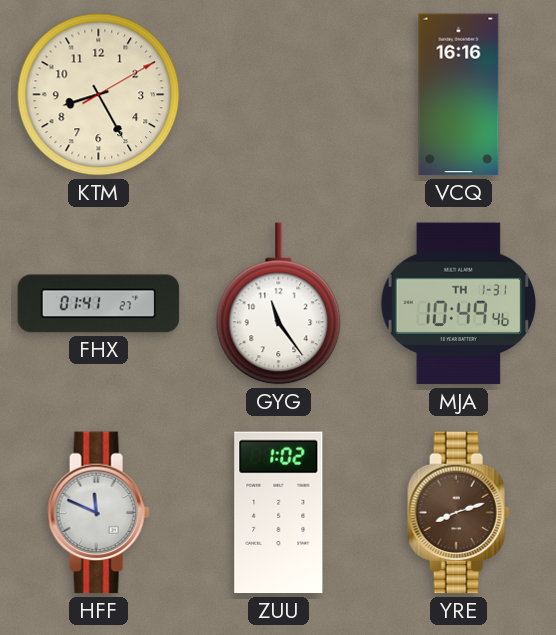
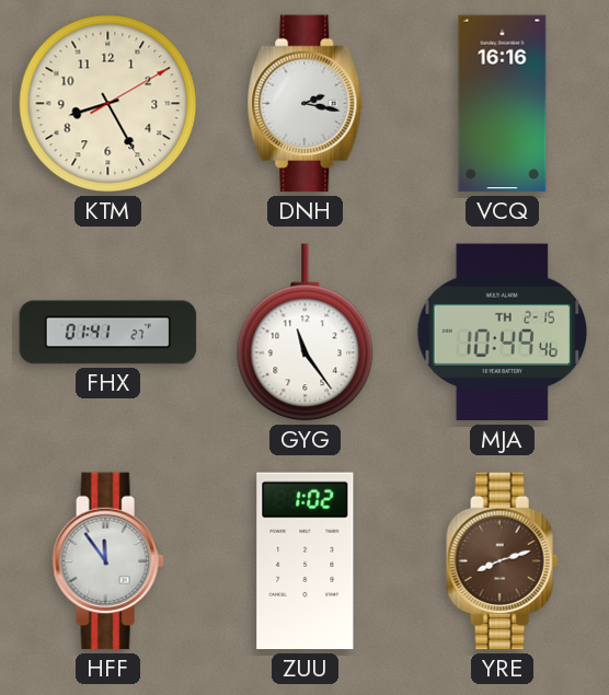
DNH: none -> 2:17 (306, 104)
MJA date: TH 1-31 -> TH 2-15 (503, 333)
HFF: 11:49 -> 11:54 (108, 561)
